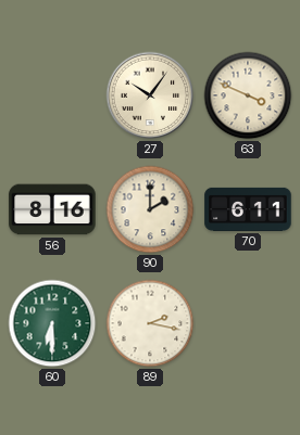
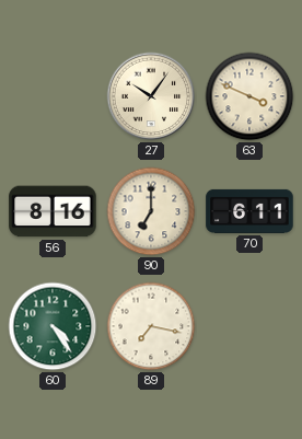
90: 2:00 -> 7:00 (151, 211)
60: 6:30 -> 4:24 (53, 326)
89: 2:17 -> 7:17 (151, 326)
